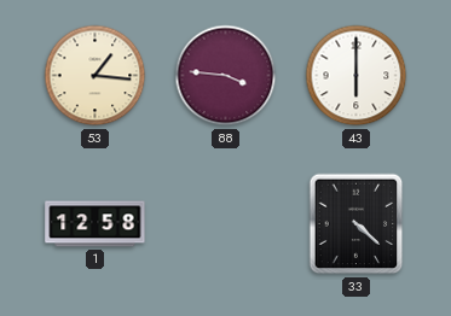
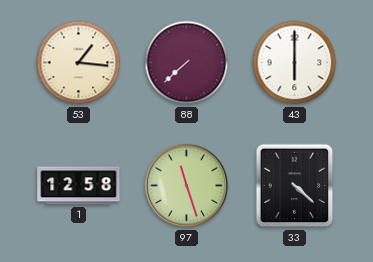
88: 3:46 -> 7:38 (187, 63)
97: none -> 11:27 (187, 186)
